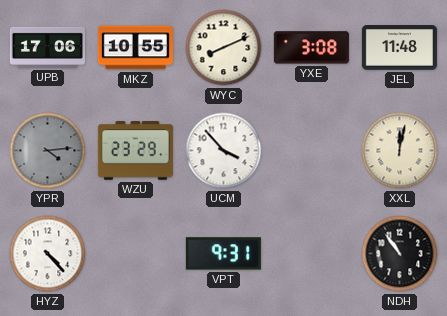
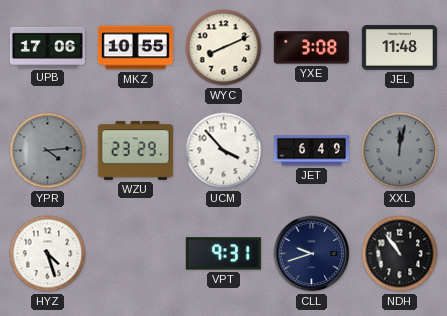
JET: none -> 6:49 (311, 151)
XXL dial: cream -> grey (400, 151)
HYZ: 4:23 -> 4:27 (48, 254)
CLL: none -> 9:42 (312, 254)
